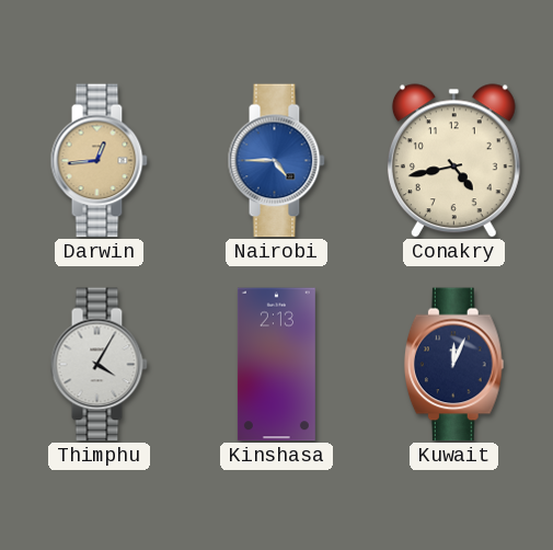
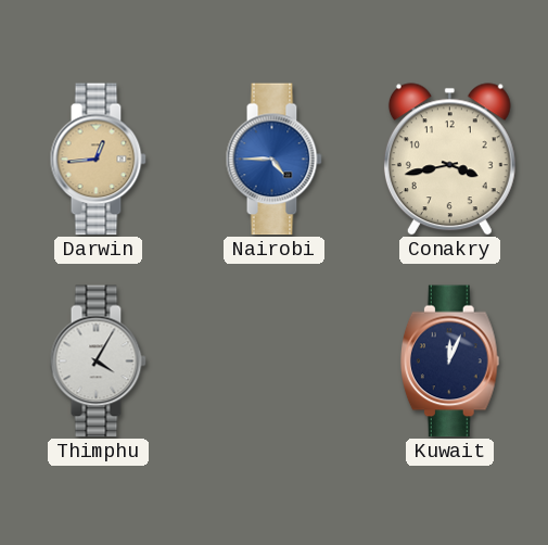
Conakry: 4:43 -> 3:43 (449, 160)
Kinshasa: 2:13 -> none (276, 365)
